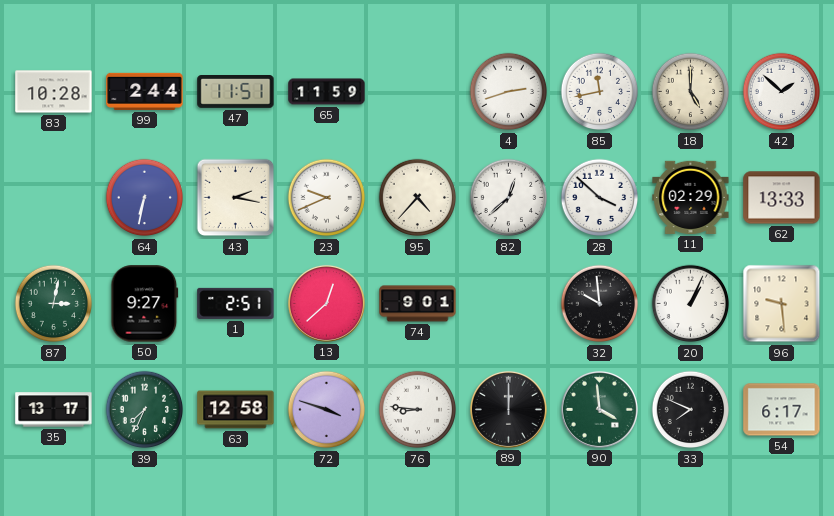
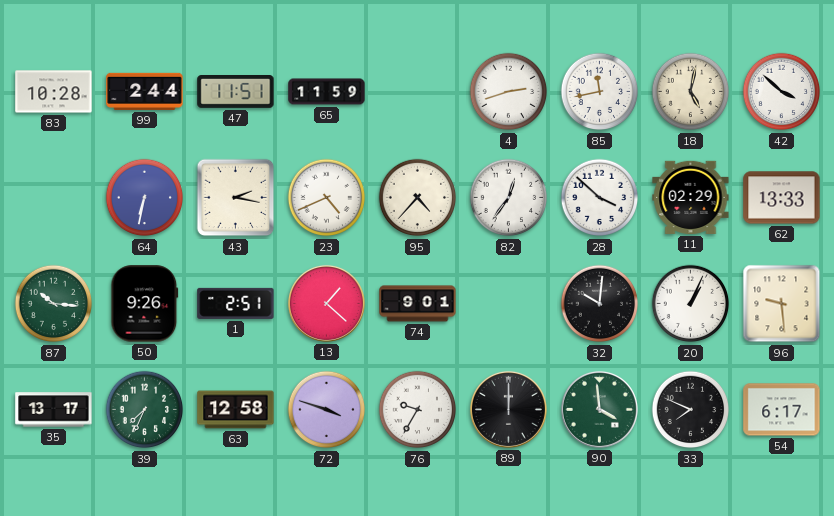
18: 5:00 -> 5:02 (691, 92)
42: 1:52 -> 3:52 (782, 92)
23: 9:41 -> 4:41 (327, 198)
82: 12:38 -> 12:36 (509, 198)
87: 3:02 -> 10:16 (54, 304)
50: 9:27 -> 9:26 (145, 304)
13: 12:38 -> 1:22 (326, 303)
32: 9:59 -> 10:01 (600, 304)
76: 8:46 -> 9:35 (418, 410)
